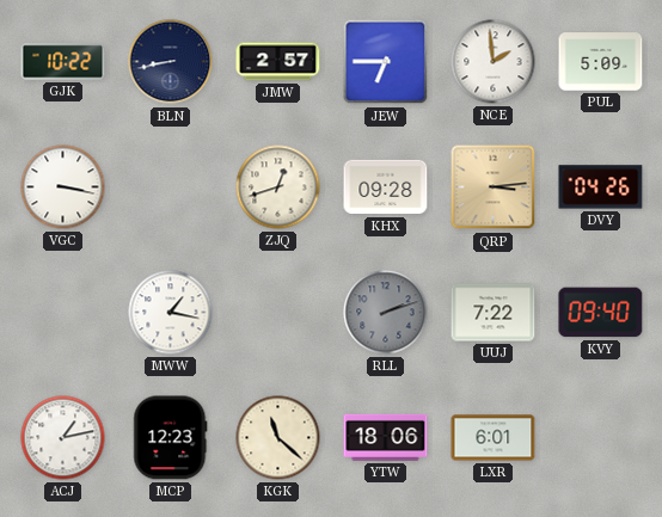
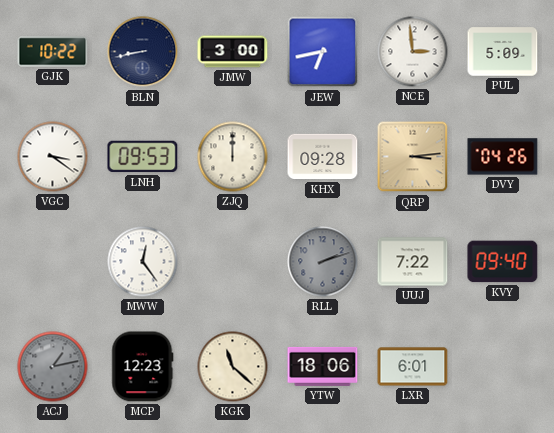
JMW: 2:57 -> 3:00 (233, 52)
JEW: 6:45 -> 6:43 (323, 52)
NCE: 1:59 -> 2:59 (413, 52)
VGC: 3:17 -> 3:21 (53, 157)
LNH: none -> 09:53 (143, 157)
ZJQ: 12:42 -> 12:00 (233, 157)
MWW: 1:17 -> 12:24 (143, 262)
ACJ dial: white -> grey (53, 367)
